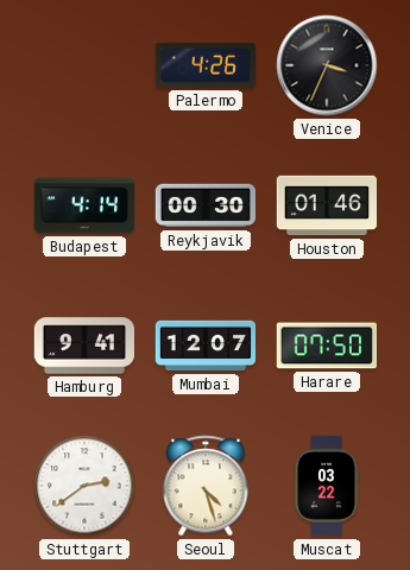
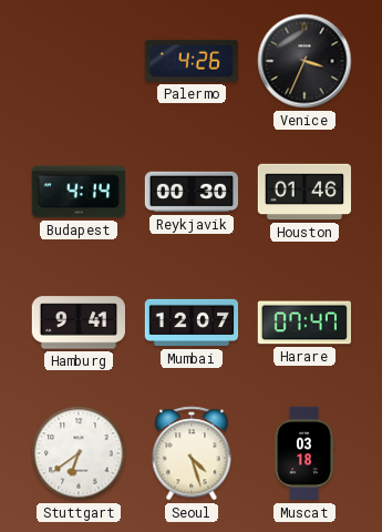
Harare: 07:50 -> 07:47 (303, 323)
Stuttgart: 2:39 -> 6:39 (79, 453)
Muscat: 03:22 -> 03:18 (304, 453)
